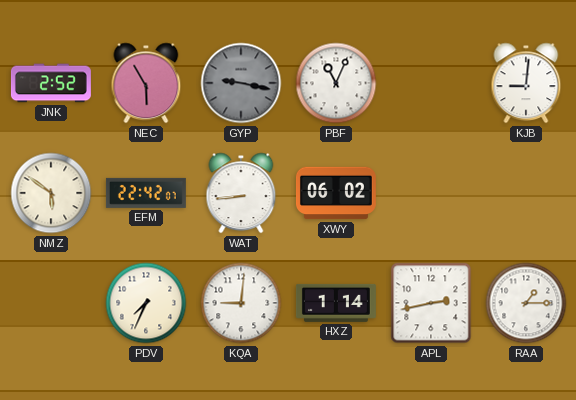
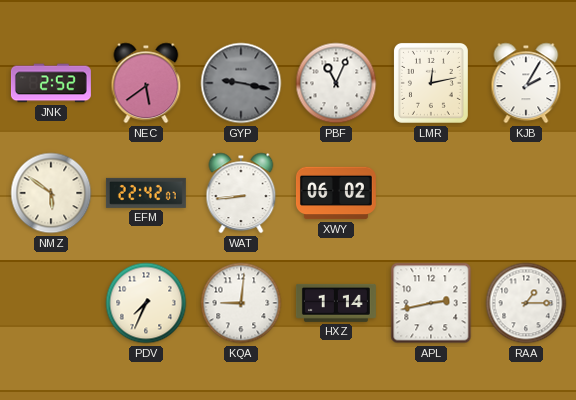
NEC: 5:55 -> 5:39 (146, 83)
LMR: none -> 12:13 (431, 83)
KJB: 9:01 -> 2:05 (526, 83)
